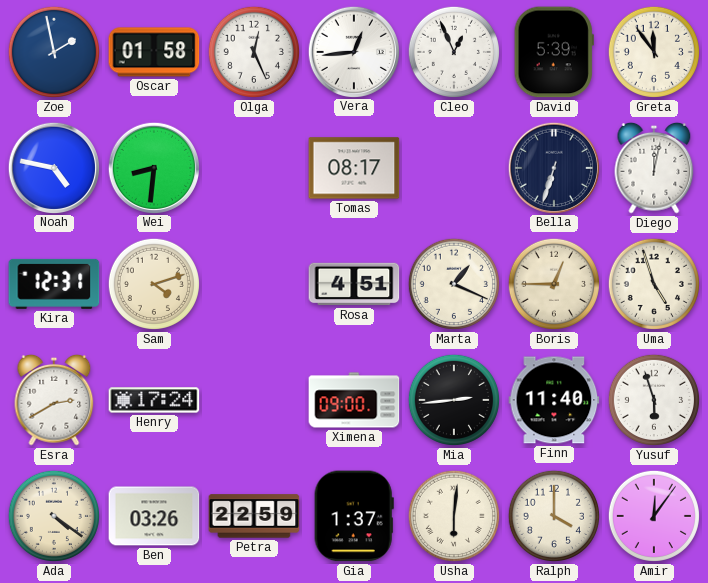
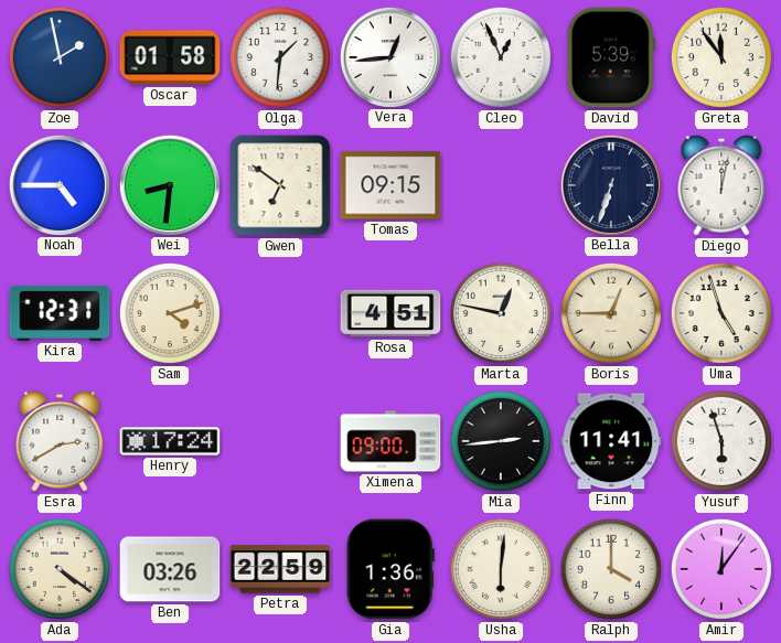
Olga: 12:26 -> 1:31 (280, 57)
Noah: 4:47 -> 4:45 (58, 184)
Gwen: none -> 6:51 (280, 185)
Tomas: 08:17 -> 09:15 (390, 185)
Marta: 1:19 -> 12:47 (501, 313)
Finn: 11:40 -> 11:41 (611, 441)
Gia: 1:37 -> 1:36 (390, 569)
